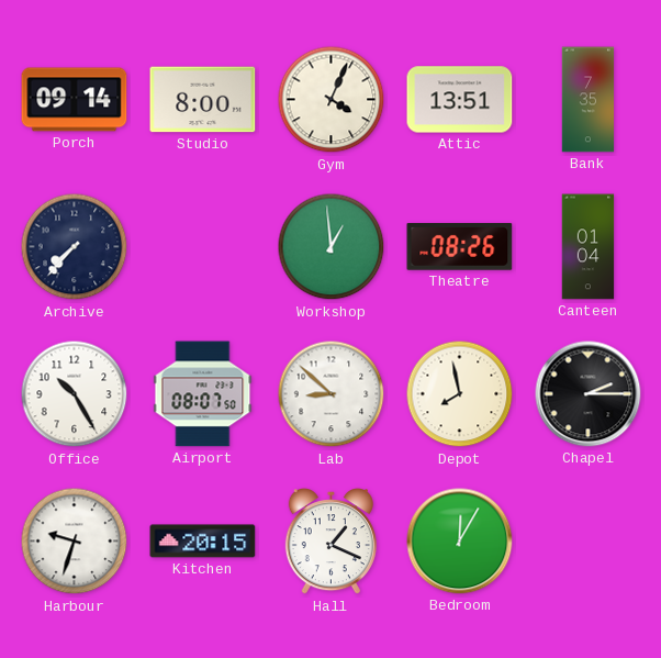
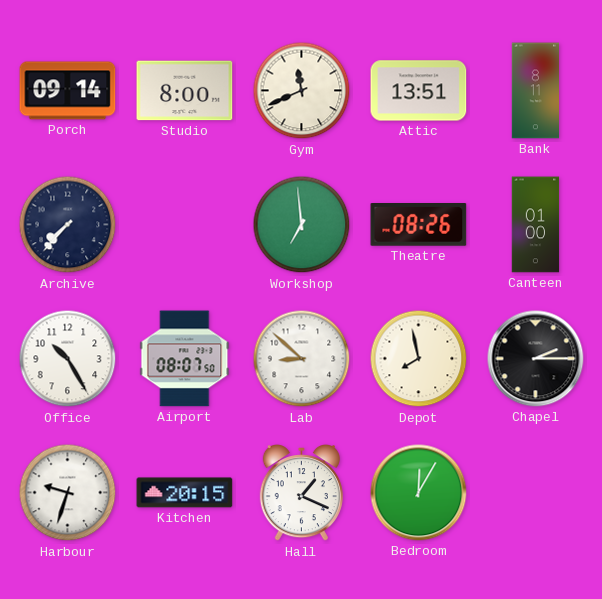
Gym: 4:04 -> 11:41 (302, 91)
Bank: 7:35 -> 8:11 (536, 91)
Workshop: 12:59 -> 6:59 (302, 225)
Canteen: 01:04 -> 01:00 (536, 225)
